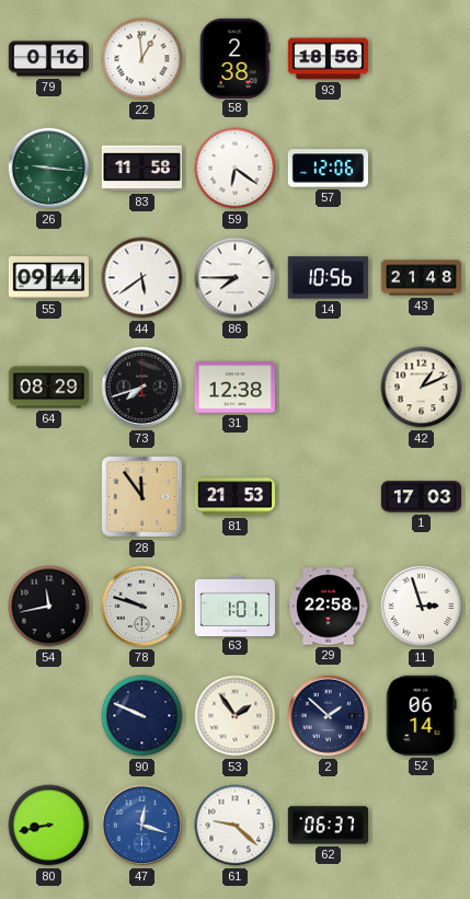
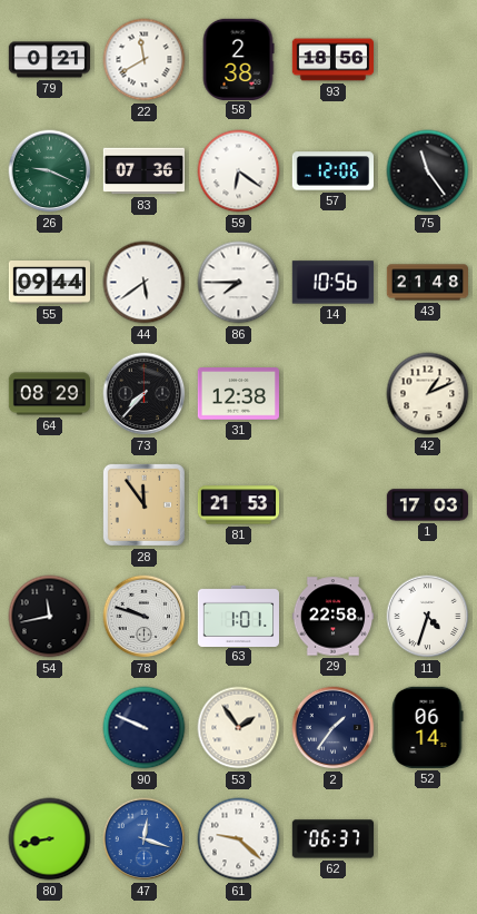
79: 0:16 -> 0:21 (49, 60)
22: 12:59 -> 11:40 (145, 60)
26: 9:16 -> 9:19 (50, 171)
83: 11:58 -> 07:36 (143, 171)
75: none -> 11:24 (428, 171)
73: 7:42 -> 7:37 (145, 394)
11: 2:57 -> 4:33 (428, 617)
2: 1:52 -> 1:36 (334, 728)
